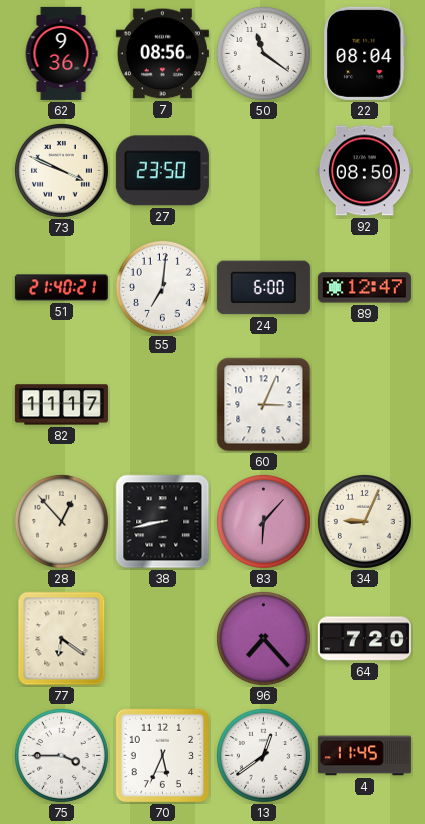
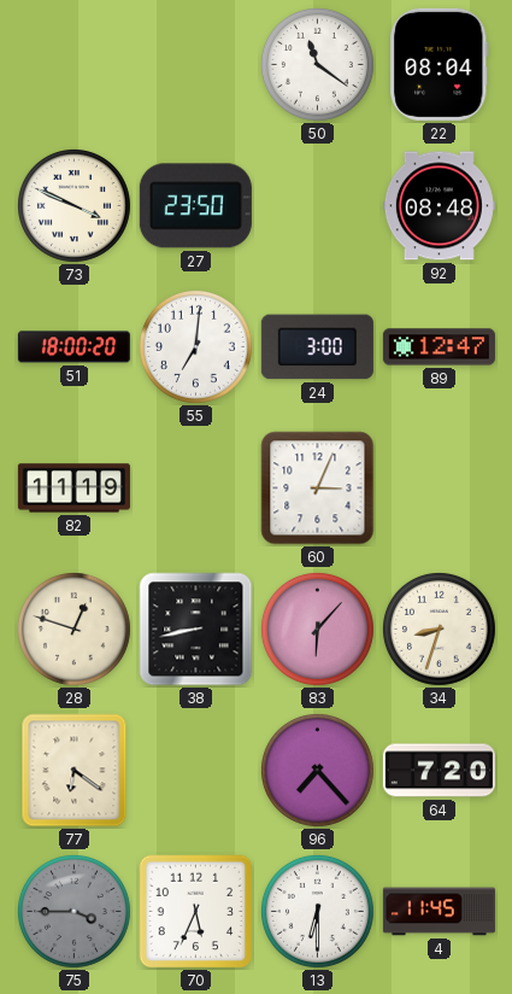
62: 9:36 -> none (61, 53)
7: 08:56 -> none (162, 54)
92: 08:50 -> 08:48 (439, 206)
51: 21:40 -> 18:00 (73, 347)
24: 6:00 -> 3:00 (317, 347)
82: 11:17 -> 11:19 (73, 489)
28: 12:53 -> 12:48 (73, 628)
34: 9:04 -> 8:33 (439, 628)
75 dial: white -> grey (73, 911)
13: 12:39 -> 6:30 (317, 911)
